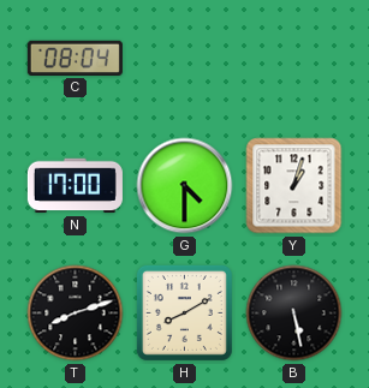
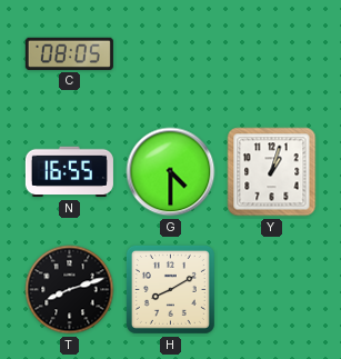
C: 08:04 -> 08:05 (69, 53)
N: 17:00 -> 16:55 (69, 172)
B: 5:28 -> none (294, 314)
